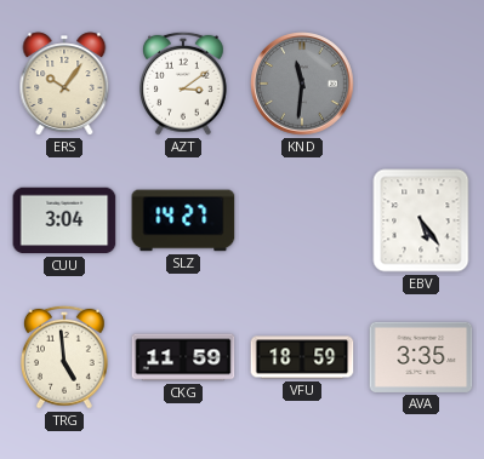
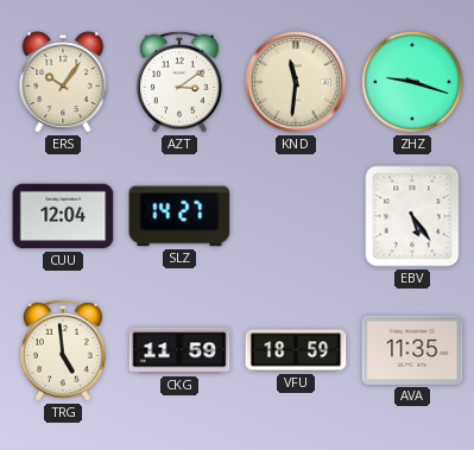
KND dial: grey -> cream (296, 82)
ZHZ: none -> 9:18 (413, 83)
CUU: 3:04 -> 12:04 (63, 216)
AVA: 3:35 -> 11:35 (412, 350)
